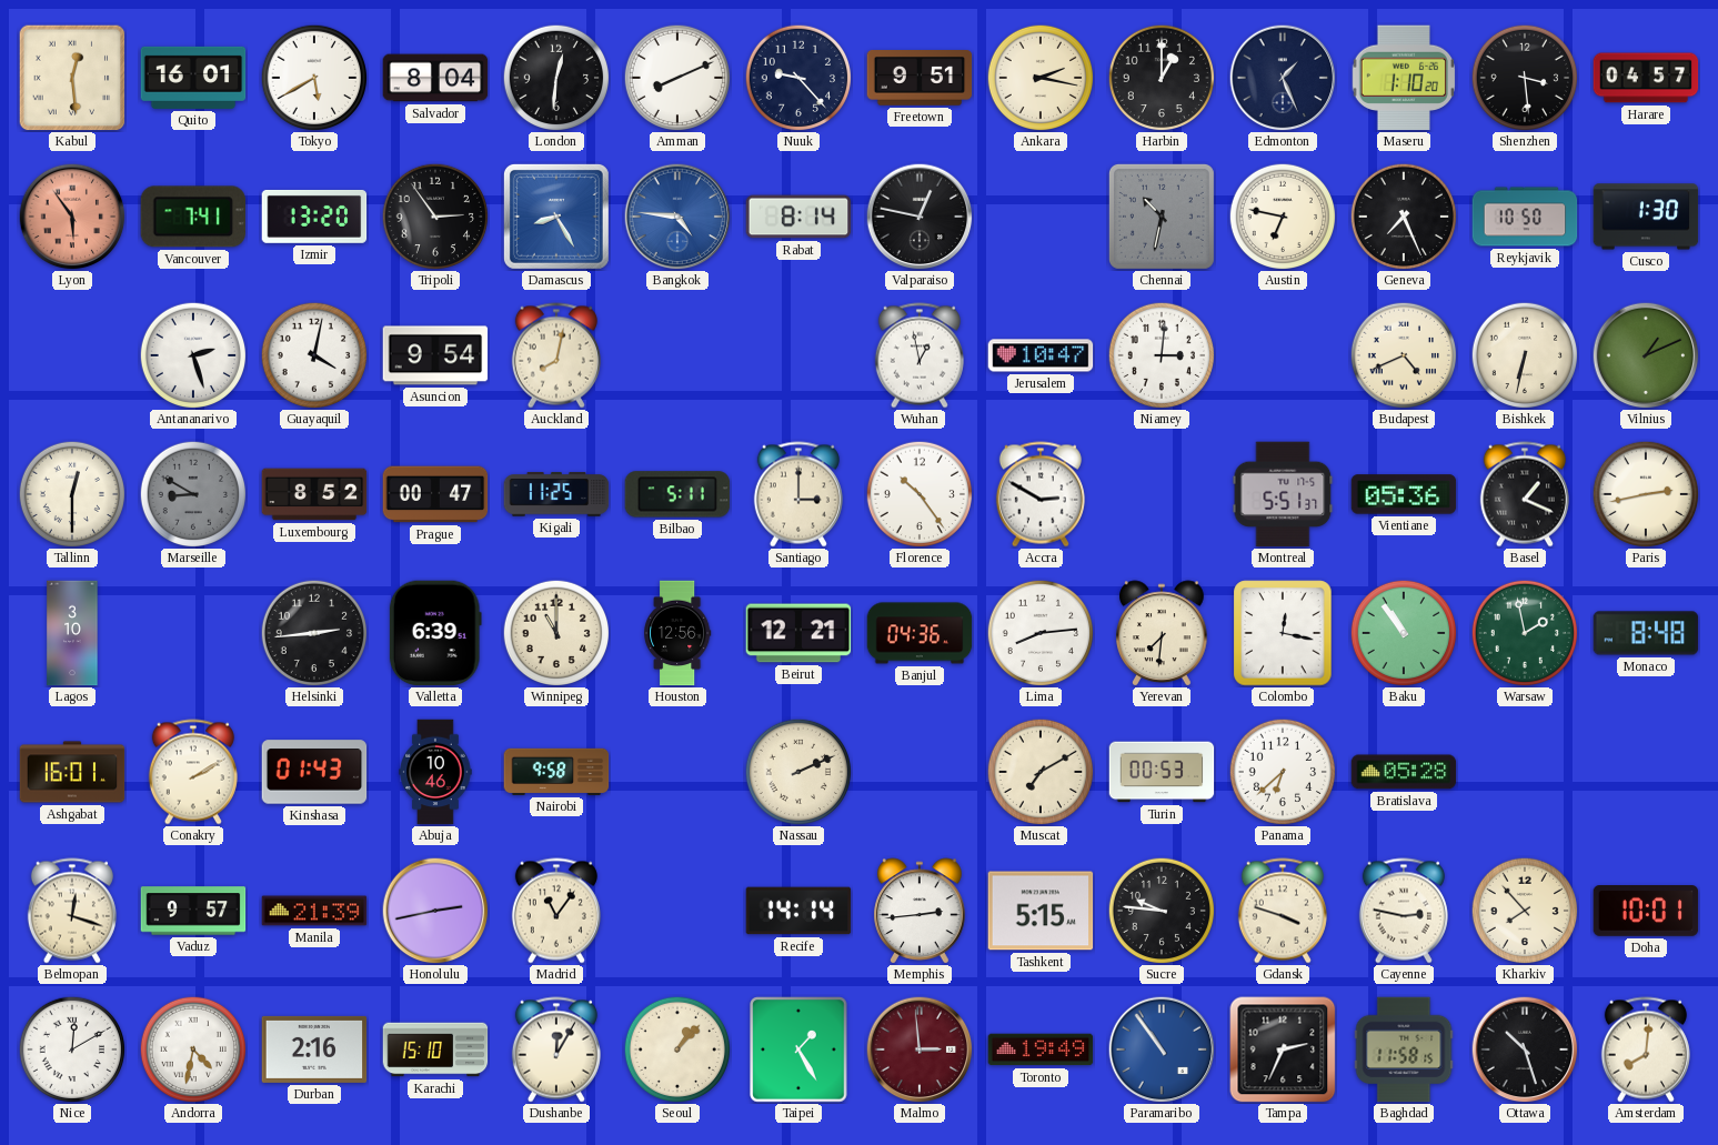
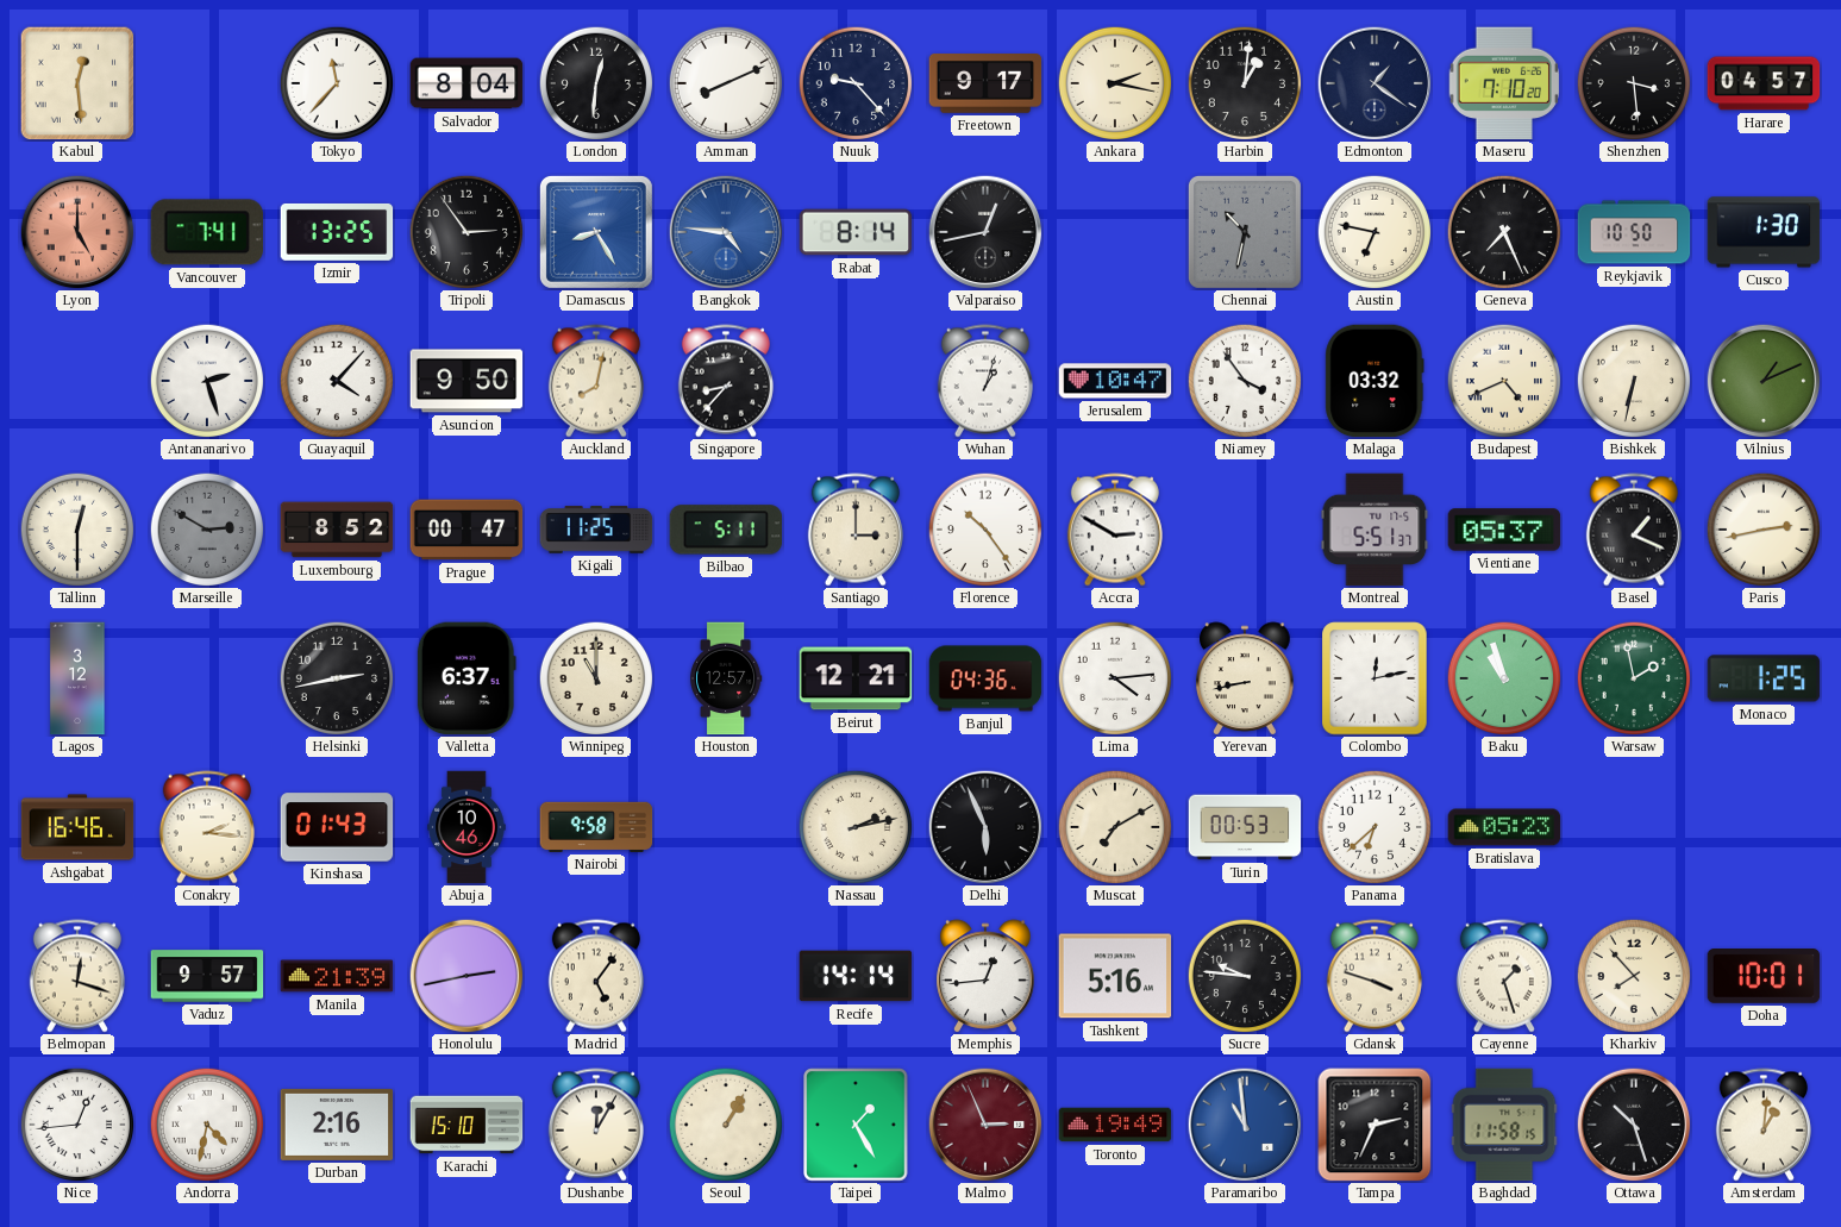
Quito: 16:01 -> none (193, 78)
Tokyo: 5:40 -> 11:37 (336, 82)
Freetown: 9:51 -> 9:17 (985, 84)
Harbin: 1:00 -> 1:01 (1244, 82)
Edmonton: 1:26 -> 1:21 (1375, 83)
Maseru: 1:10 -> 7:10 (1503, 83)
Lyon: 5:54 -> 5:00 (77, 232)
Izmir: 13:20 -> 13:25 (337, 232)
Valparaiso: 12:47 -> 12:43 (985, 232)
Guayaquil: 4:02 -> 4:07 (336, 380)
Asuncion: 9:54 -> 9:50 (466, 381)
Singapore: none -> 8:37 (726, 381)
Wuhan: 12:58 -> 1:03 (985, 381)
Niamey: 3:01 -> 3:54 (1244, 380)
Malaga: none -> 03:32 (1375, 381)
Marseille: 8:50 -> 2:50 (206, 528)
Vientiane: 05:36 -> 05:37 (1504, 530)
Lagos: 3:10 -> 3:12 (77, 678)
Helsinki: 2:44 -> 2:43 (336, 677)
Valletta: 6:39 -> 6:37 (466, 678)
Houston: 12:56 -> 12:57 (727, 678)
Lima: 8:14 -> 4:14 (1114, 677)
Yerevan: 7:31 -> 8:43 (1245, 678)
Colombo: 12:17 -> 12:13 (1375, 678)
Baku: 10:54 -> 10:57 (1503, 677)
Monaco: 8:48 -> 1:25 (1764, 678)
Ashgabat: 16:01 -> 16:46 (77, 827)
Conakry: 2:10 -> 2:16 (207, 827)
Nassau: 2:11 -> 2:13 (854, 826)
Delhi: none -> 5:56 (985, 827)
Bratislava: 05:28 -> 05:23 (1504, 827)
Madrid: 11:06 -> 5:06 (596, 976)
Memphis: 2:44 -> 12:44 (985, 976)
Tashkent: 5:15 -> 5:16 (1115, 976)
Cayenne: 2:47 -> 1:27 (1504, 976)
Nice: 12:10 -> 12:44 (76, 1123)
Seoul: 1:07 -> 1:05 (725, 1123)
Malmo: 2:59 -> 2:56 (985, 1125)
Paramaribo: 10:54 -> 10:59 (1245, 1125)
Amsterdam: 8:01 -> 1:01 (1764, 1125)
